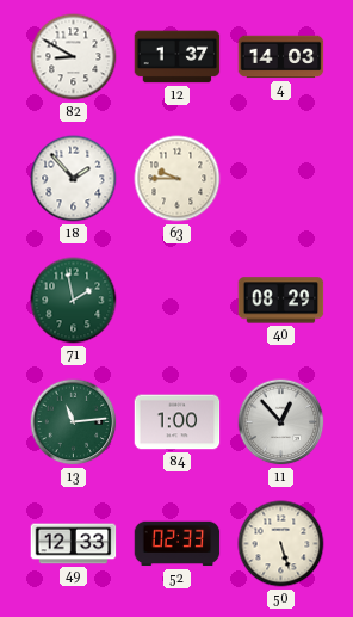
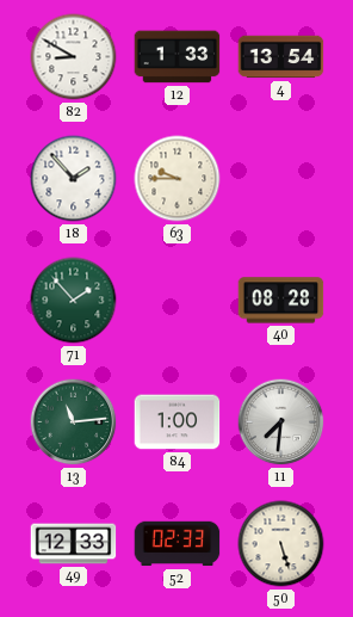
12: 1:37 -> 1:33 (178, 57)
4: 14:03 -> 13:54 (281, 57)
71: 1:58 -> 1:53 (74, 301)
40: 08:29 -> 08:28 (281, 301)
11: 12:53 -> 7:31 (281, 422)
